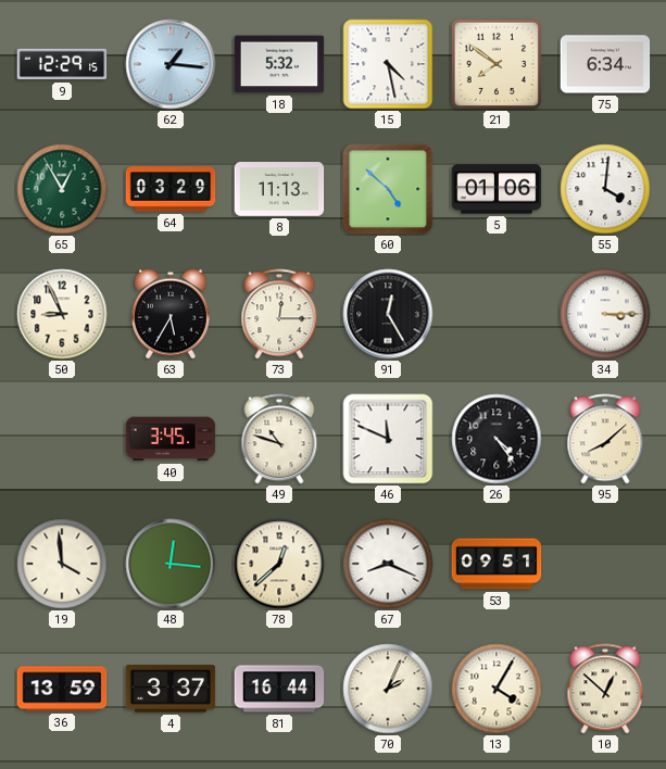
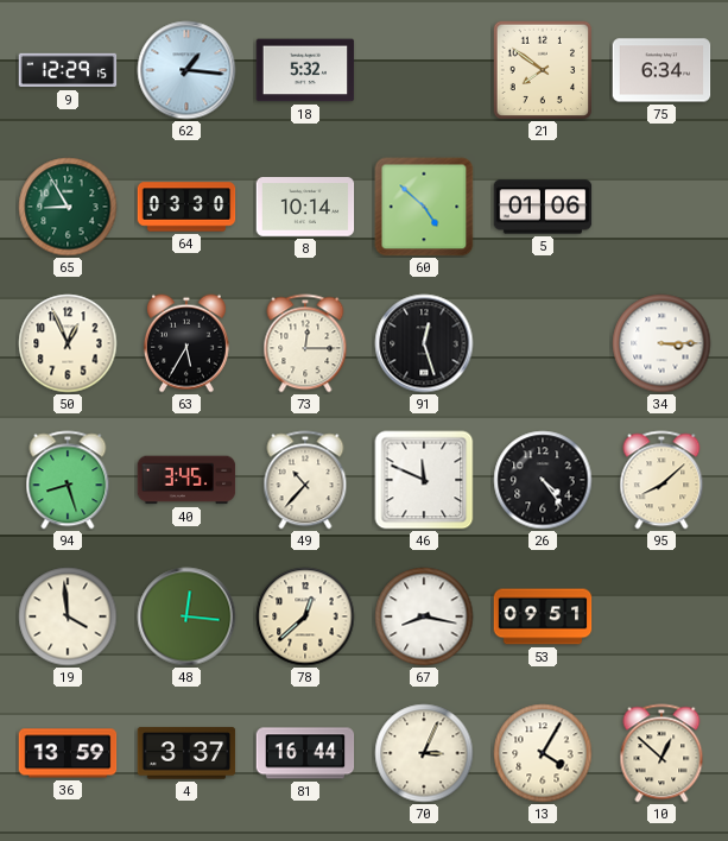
15: 4:28 -> none (388, 64)
65: 12:55 -> 8:55 (68, 207)
64: 03:29 -> 03:30 (186, 207)
8: 11:13 -> 10:14 (305, 208)
55: 4:01 -> none (605, 189)
50: 8:56 -> 12:56 (68, 343)
91: 12:25 -> 12:27 (424, 343)
94: none -> 8:27 (68, 480)
49: 10:48 -> 10:37 (305, 480)
67: 8:19 -> 8:17 (424, 616)
70: 2:04 -> 3:04 (424, 753)
